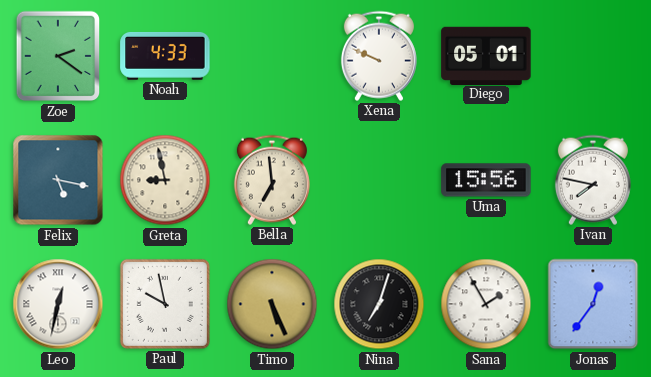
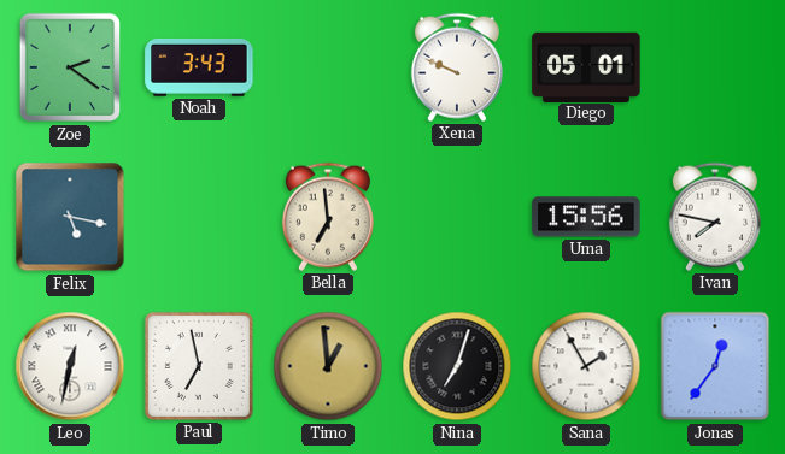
Noah: 4:33 -> 3:43 (199, 67)
Greta: 8:58 -> none (165, 180)
Paul: 9:58 -> 6:58 (199, 366)
Timo: 5:26 -> 12:59 (328, 366)
